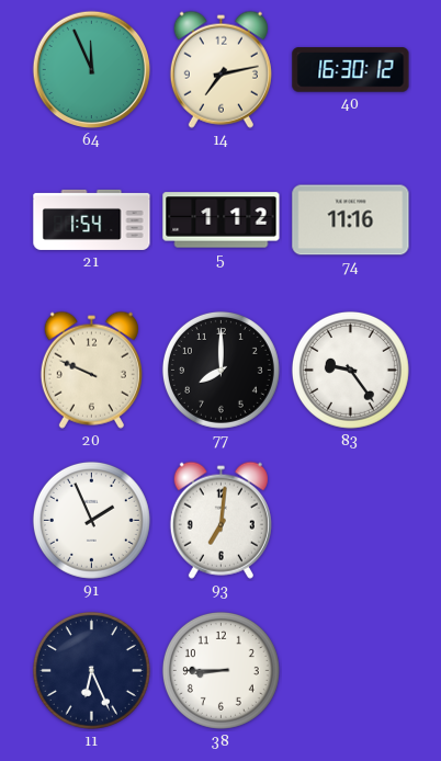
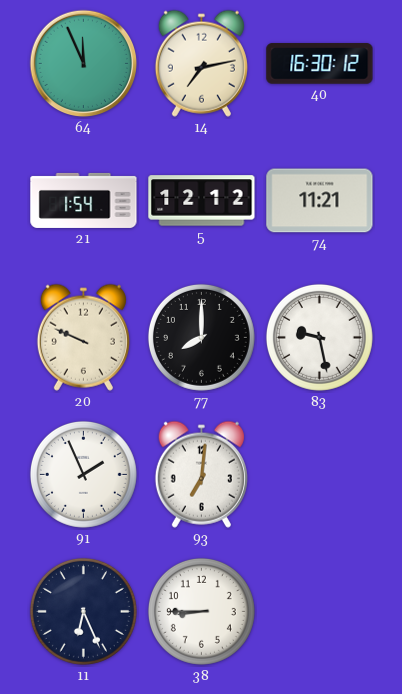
5: 1:12 -> 12:12 (202, 201)
74: 11:16 -> 11:21 (320, 201)
83: 9:24 -> 9:28 (319, 337)
